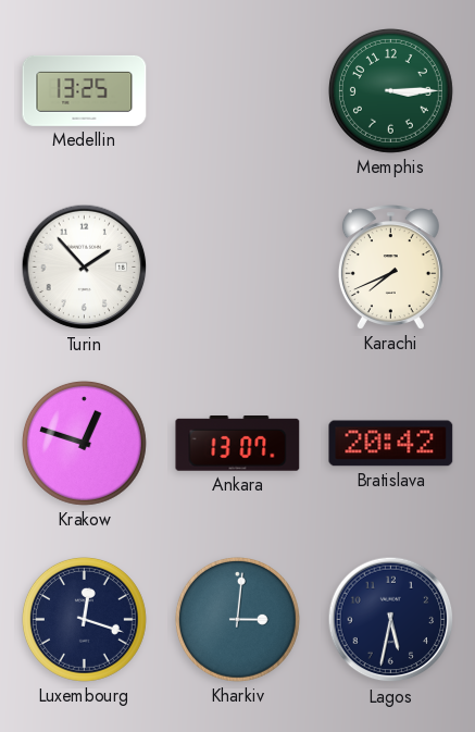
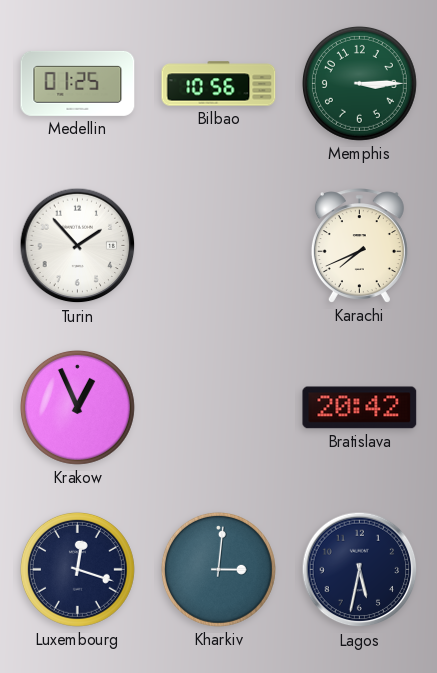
Medellin: 13:25 -> 01:25 (78, 83)
Bilbao: none -> 10:56 (219, 84)
Krakow: 12:48 -> 12:56 (77, 407)
Ankara: 13:07 -> none (238, 444)
